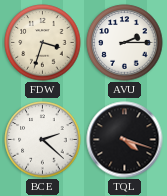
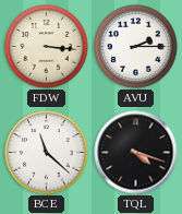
FDW: 3:33 -> 3:16 (47, 47)
BCE: 2:22 -> 11:22 (47, 153)
